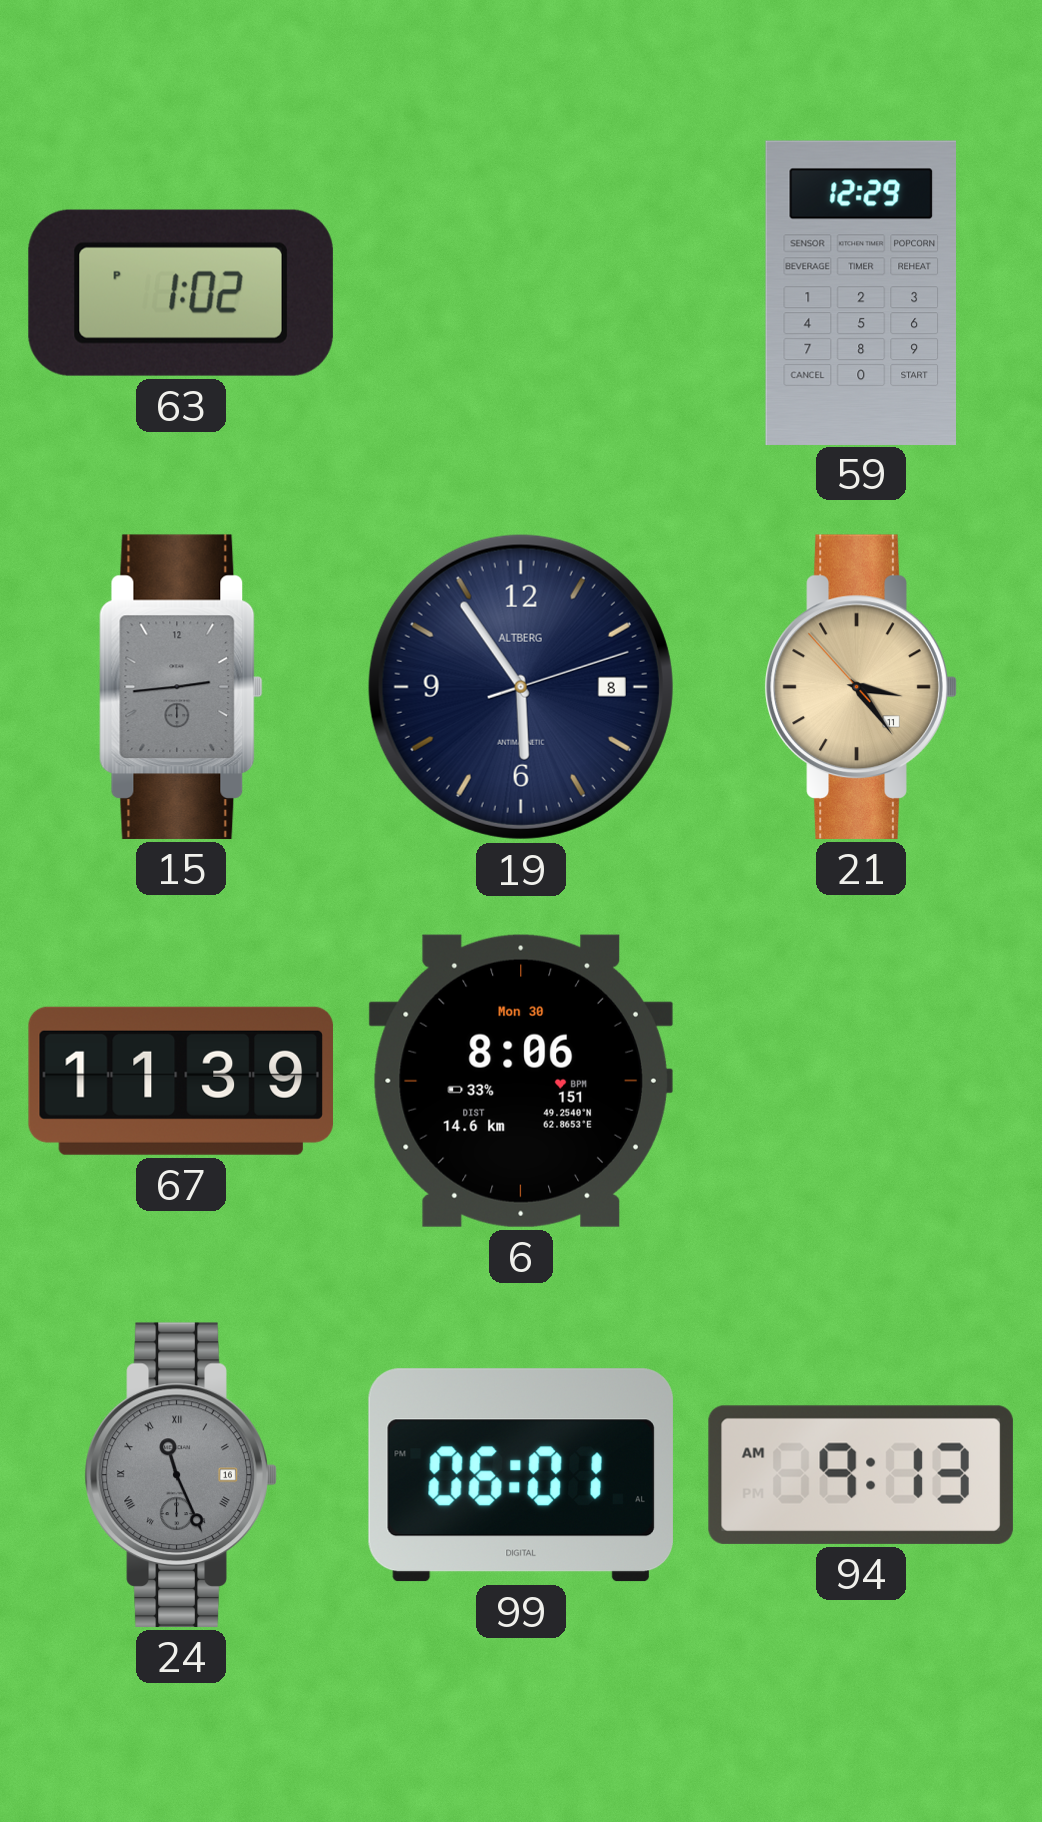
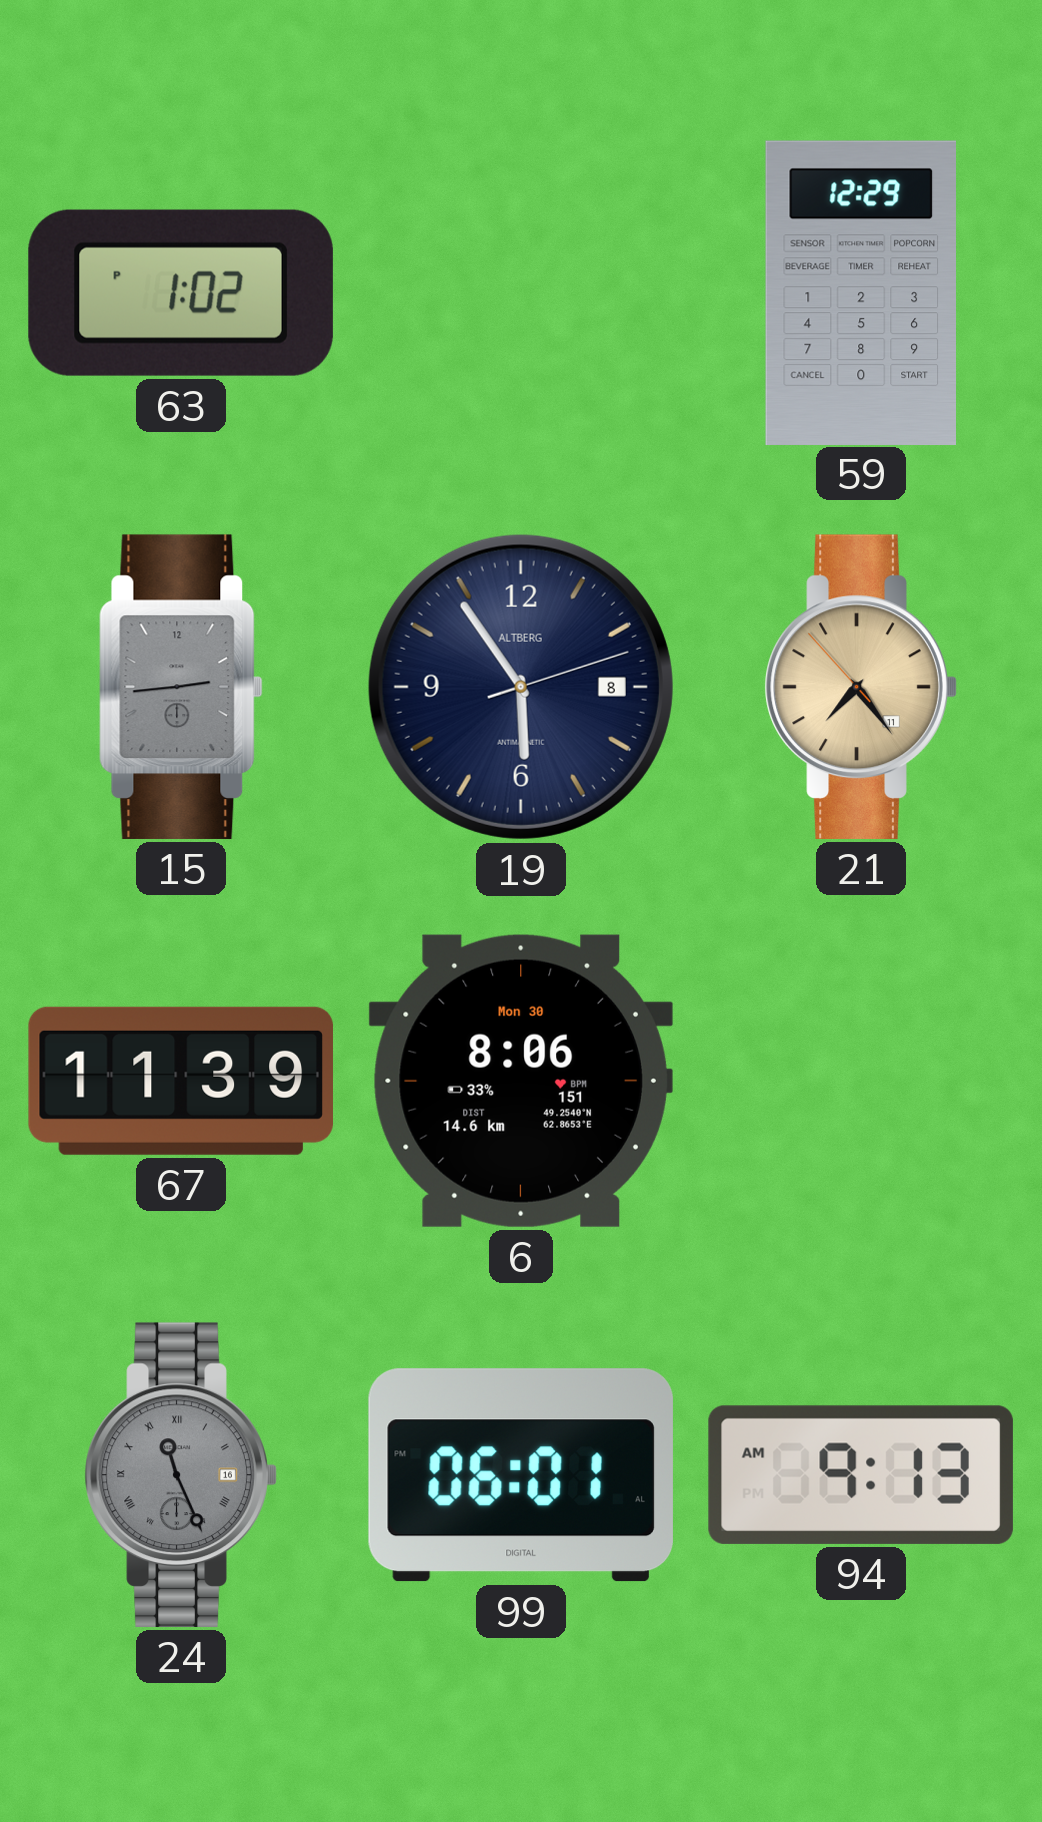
21: 3:23 -> 7:23 (861, 687)
